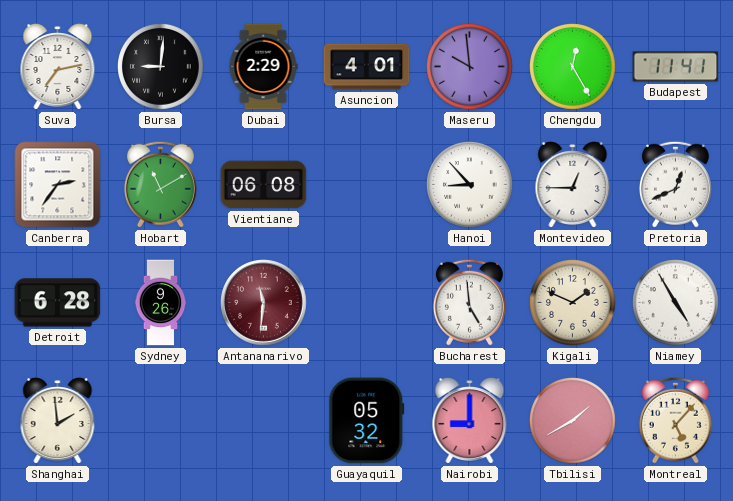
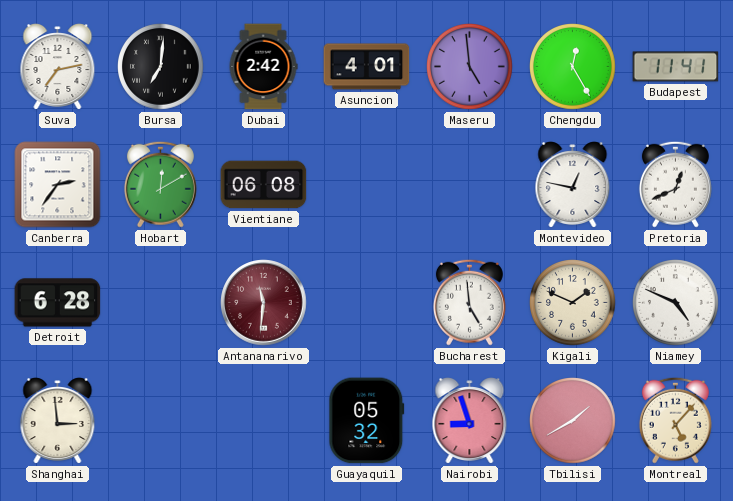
Bursa: 9:01 -> 7:01 (161, 67)
Dubai: 2:29 -> 2:42 (263, 67)
Maseru: 9:59 -> 4:59 (470, 67)
Hobart: 11:10 -> 12:10 (160, 184)
Hanoi: 8:53 -> none (470, 185)
Montevideo: 12:45 -> 12:47 (573, 185)
Sydney: 9:26 -> none (161, 303)
Niamey: 4:55 -> 4:49 (676, 303)
Shanghai: 1:59 -> 2:59 (58, 421)
Nairobi: 9:00 -> 8:57 (470, 421)
